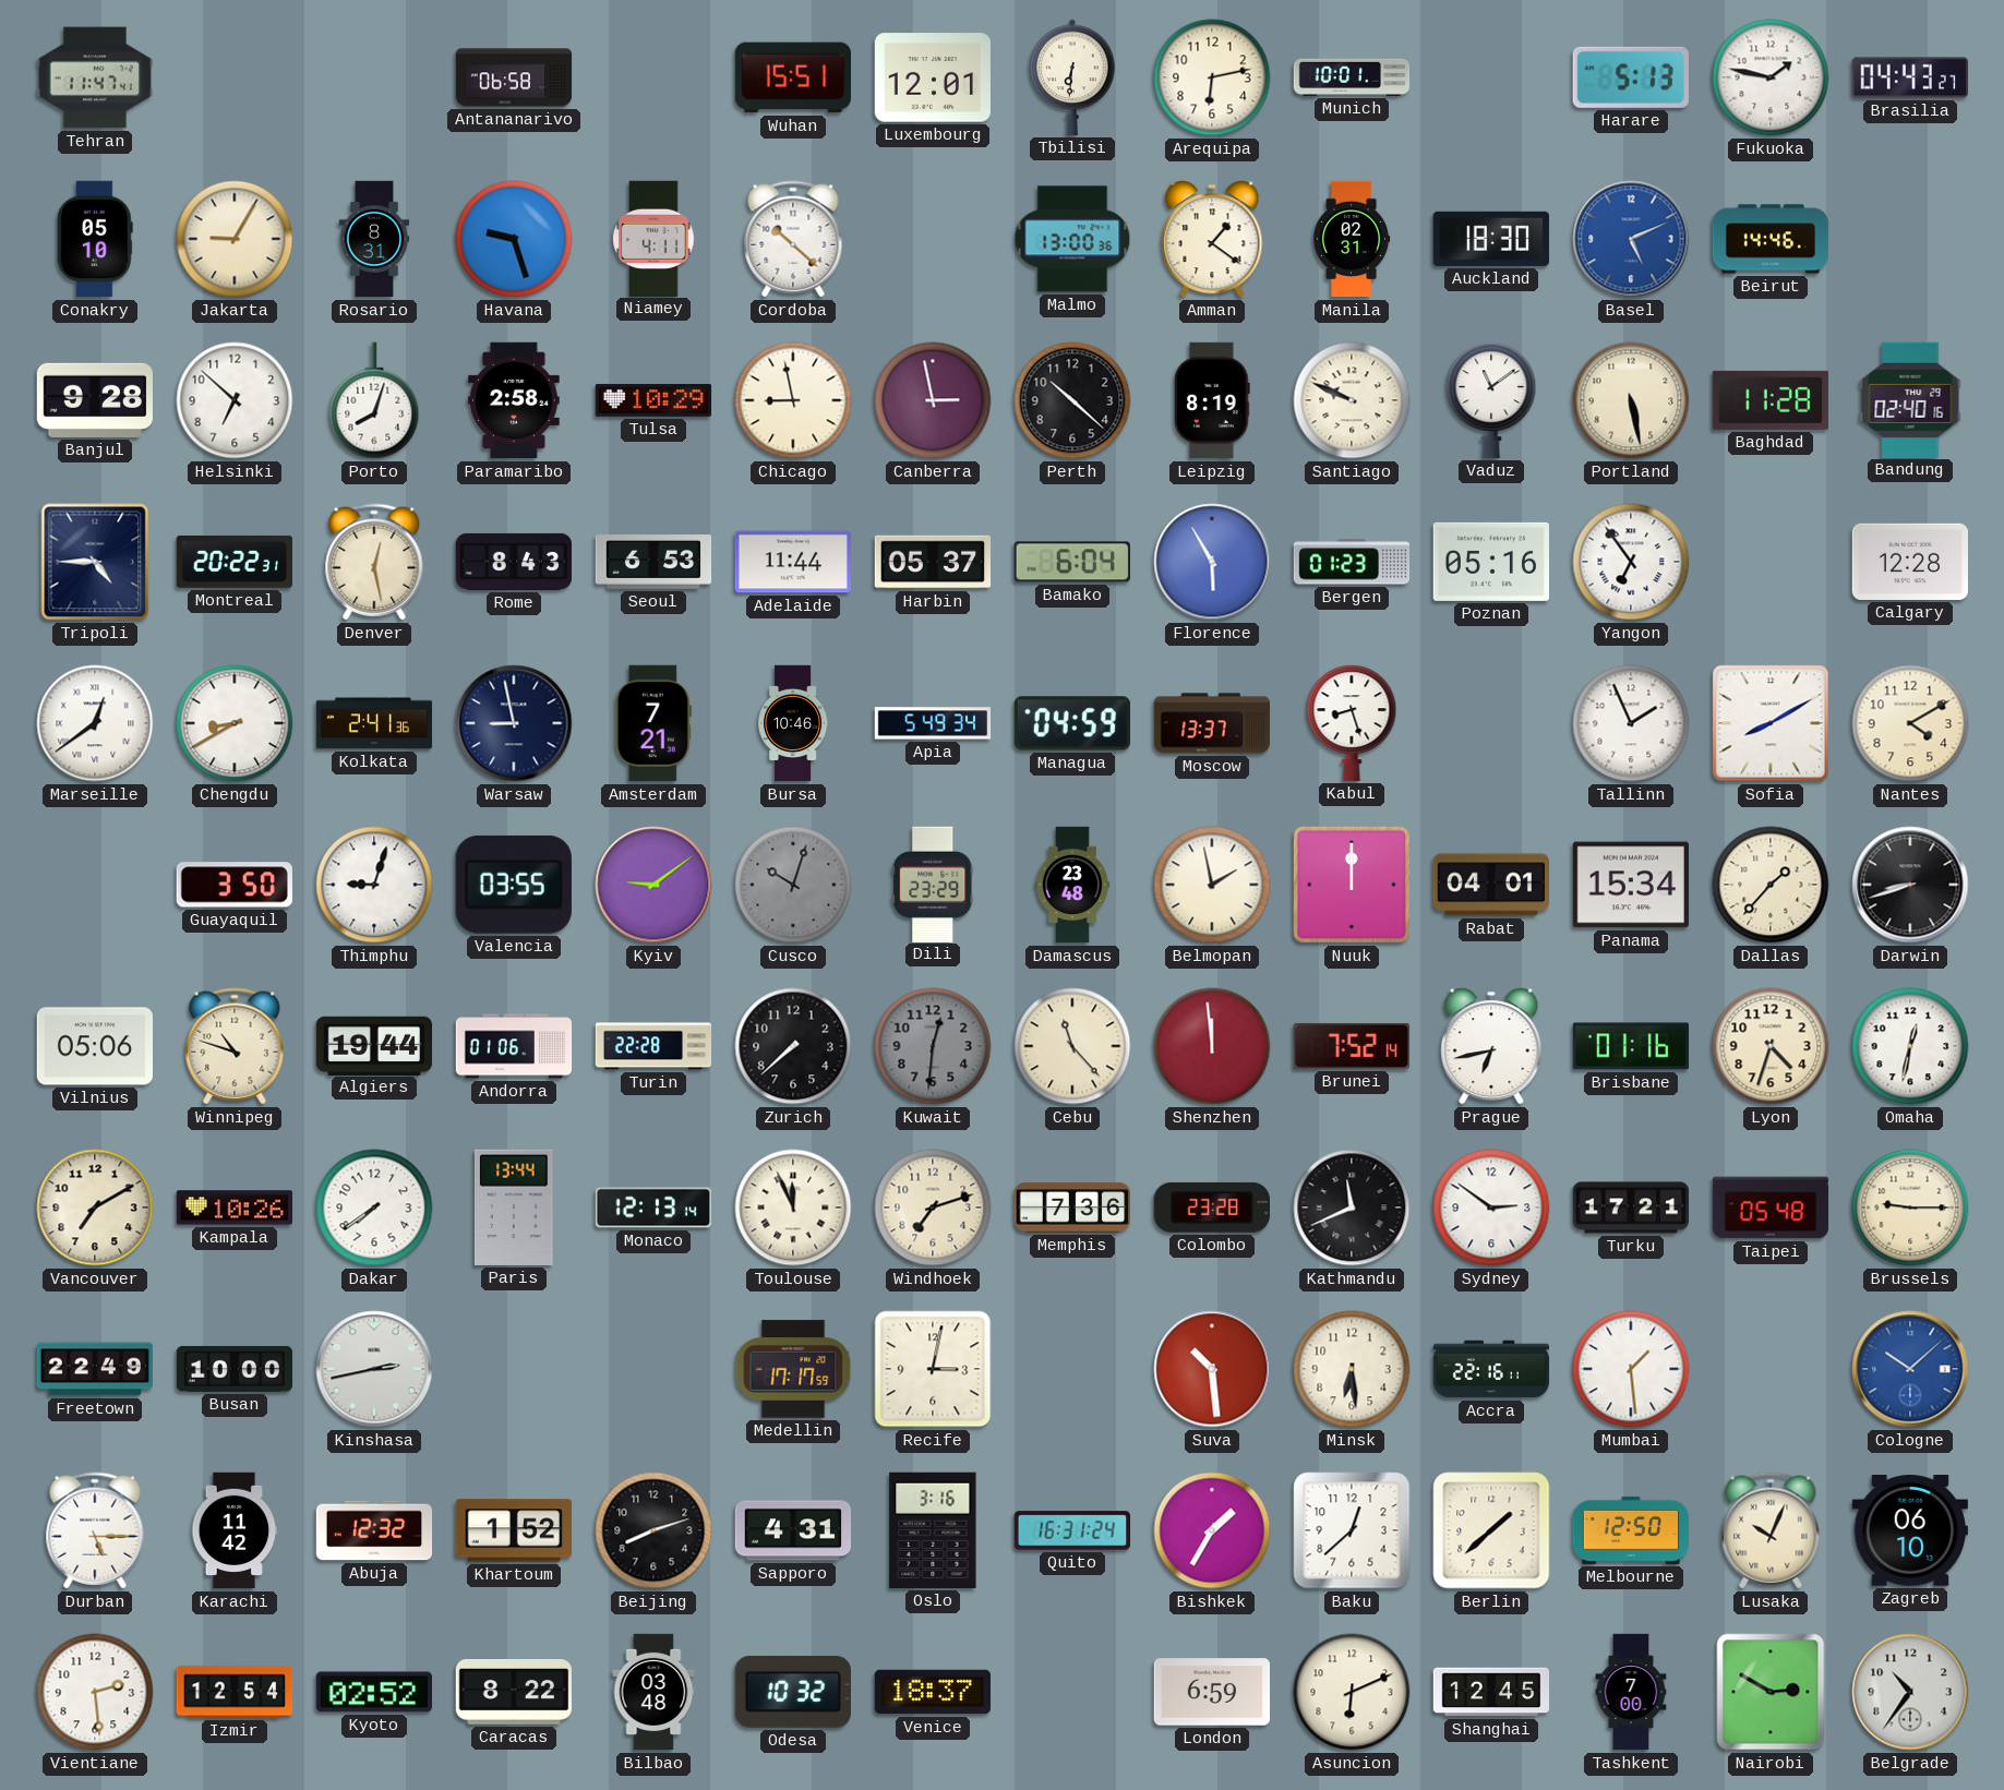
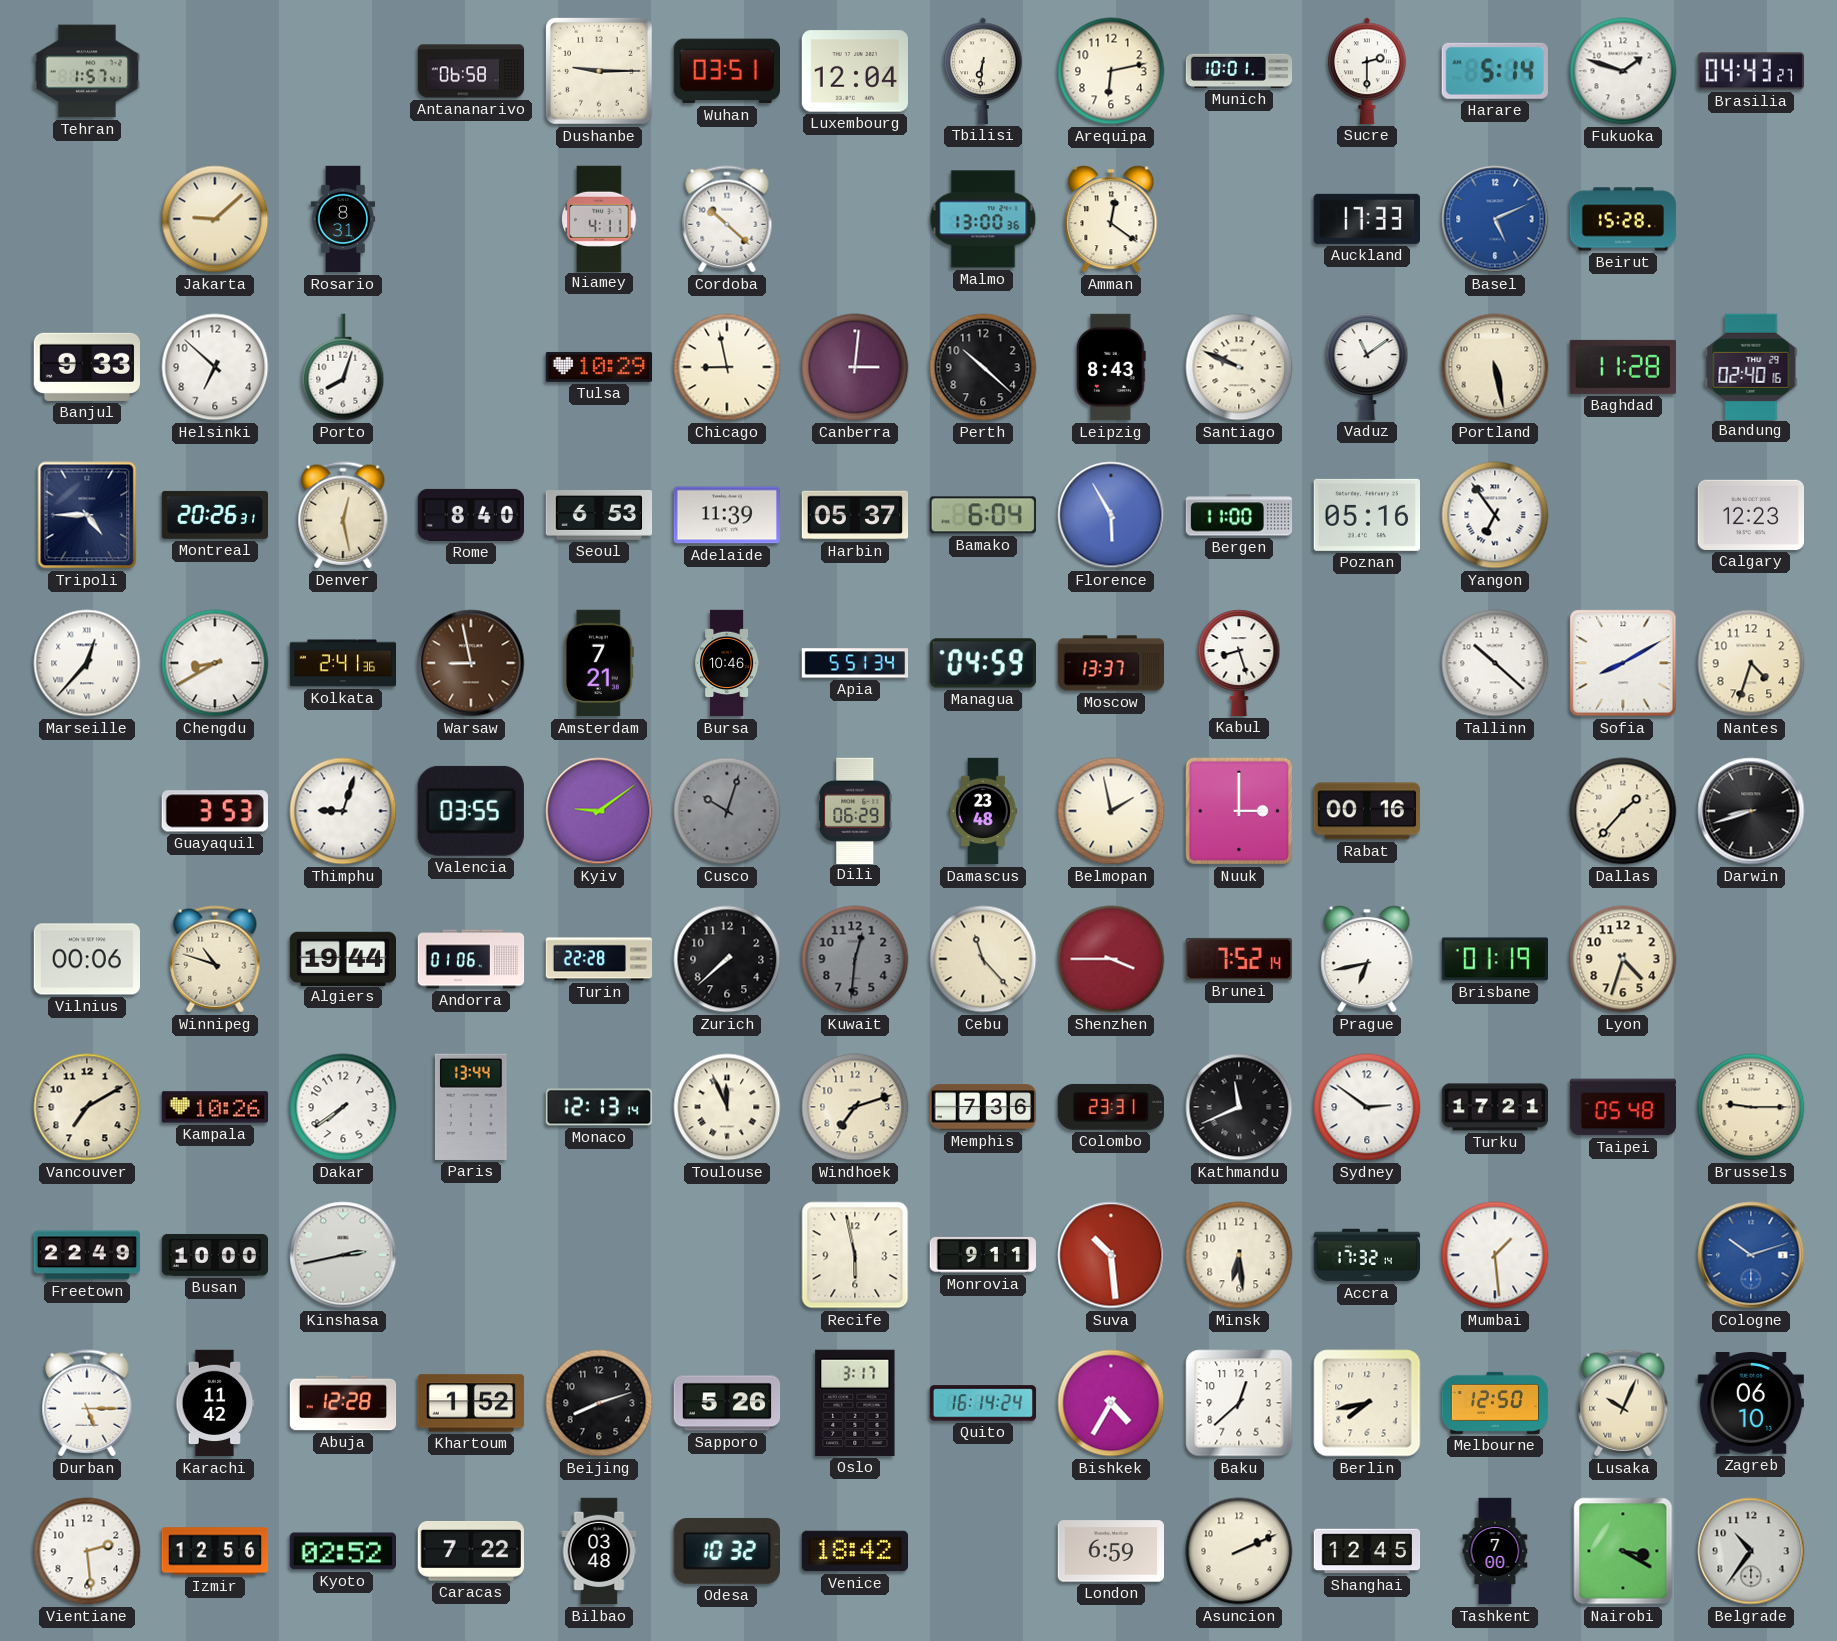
Tehran: 11:47 -> 1:57 (87, 71)
Dushanbe: none -> 9:15 (600, 72)
Wuhan: 15:51 -> 03:51 (726, 71)
Luxembourg: 12:01 -> 12:04 (854, 71)
Sucre: none -> 2:30 (1367, 71)
Harare: 5:13 -> 5:14 (1495, 71)
Fukuoka: 1:47 -> 1:48 (1623, 71)
Conakry: 05:10 -> none (95, 239)
Jakarta: 9:05 -> 9:08 (215, 219)
Havana: 9:27 -> none (514, 239)
Amman: 1:21 -> 12:21 (1111, 219)
Manila: 02:31 -> none (1352, 239)
Auckland: 18:30 -> 17:33 (1367, 219)
Beirut: 14:46 -> 15:28 (1623, 219)
Banjul: 9:28 -> 9:33 (86, 367)
Paramaribo: 2:58 -> none (514, 400)
Canberra: 2:58 -> 3:01 (855, 367)
Leipzig: 8:19 -> 8:43 (1111, 367)
Montreal: 20:22 -> 20:26 (214, 515)
Rome: 8:43 -> 8:40 (470, 515)
Adelaide: 11:44 -> 11:39 (726, 515)
Bergen: 01:23 -> 11:00 (1239, 515)
Calgary: 12:28 -> 12:23 (1750, 515)
Marseille: 12:39 -> 12:37 (87, 663)
Warsaw dial: navy -> brown (471, 663)
Apia: 5:49 -> 5:51 (855, 663)
Tallinn: 1:56 -> 10:22 (1495, 663)
Nantes: 4:10 -> 4:33 (1751, 663)
Guayaquil: 3:50 -> 3:53 (215, 811)
Dili: 23:29 -> 06:29 (855, 810)
Nuuk: 12:00 -> 3:00 (1239, 811)
Rabat: 04:01 -> 00:16 (1366, 811)
Panama: 15:34 -> none (1630, 885)
Vilnius: 05:06 -> 00:06 (86, 959)
Shenzhen: 11:59 -> 3:45 (1111, 959)
Brisbane: 01:16 -> 01:19 (1494, 959)
Omaha: 12:32 -> none (1910, 1046)
Colombo: 23:28 -> 23:31 (1111, 1107)
Medellin: 17:17 -> none (793, 1369)
Recife: 3:02 -> 5:58 (855, 1255)
Monrovia: none -> 9:11 (983, 1255)
Accra: 22:16 -> 17:32 (1367, 1255)
Cologne: 10:08 -> 10:12 (1751, 1255)
Abuja: 12:32 -> 12:28 (343, 1403)
Sapporo: 4:31 -> 5:26 (727, 1403)
Oslo: 3:16 -> 3:17 (855, 1403)
Quito: 16:31 -> 16:14 (983, 1403)
Bishkek: 1:35 -> 4:35 (1111, 1403)
Berlin: 1:38 -> 7:43 (1367, 1403)
Izmir: 12:54 -> 12:56 (215, 1551)
Caracas: 8:22 -> 7:22 (470, 1552)
Venice: 18:37 -> 18:42 (854, 1551)
Asuncion: 6:11 -> 2:11 (1239, 1551)
Nairobi: 2:50 -> 3:20 (1623, 1551)
